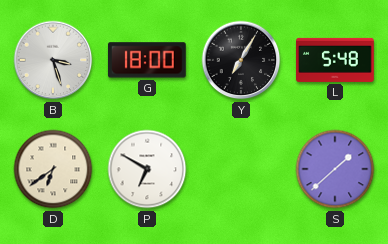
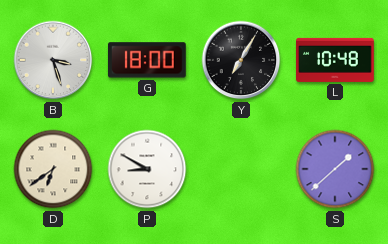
L: 5:48 -> 10:48 (335, 60)
P: 6:50 -> 8:50 (147, 169)
